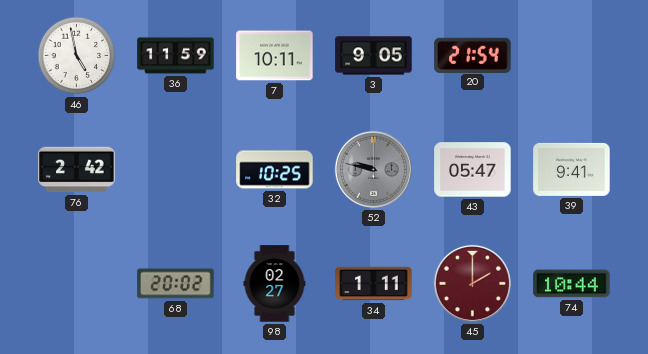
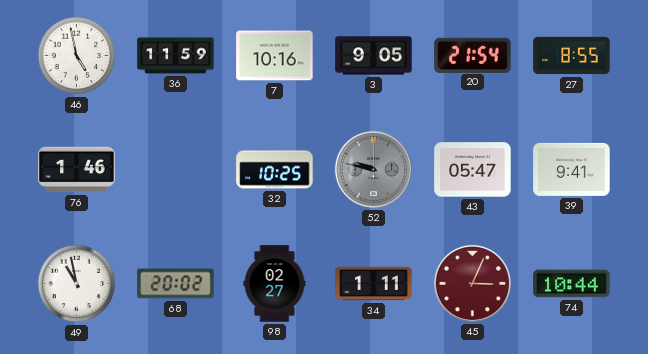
7: 10:11 -> 10:16 (275, 56)
27: none -> 8:55 (572, 56)
76: 2:42 -> 1:46 (77, 170)
49: none -> 10:58 (77, 284)
45: 2:00 -> 3:04 (472, 283)
